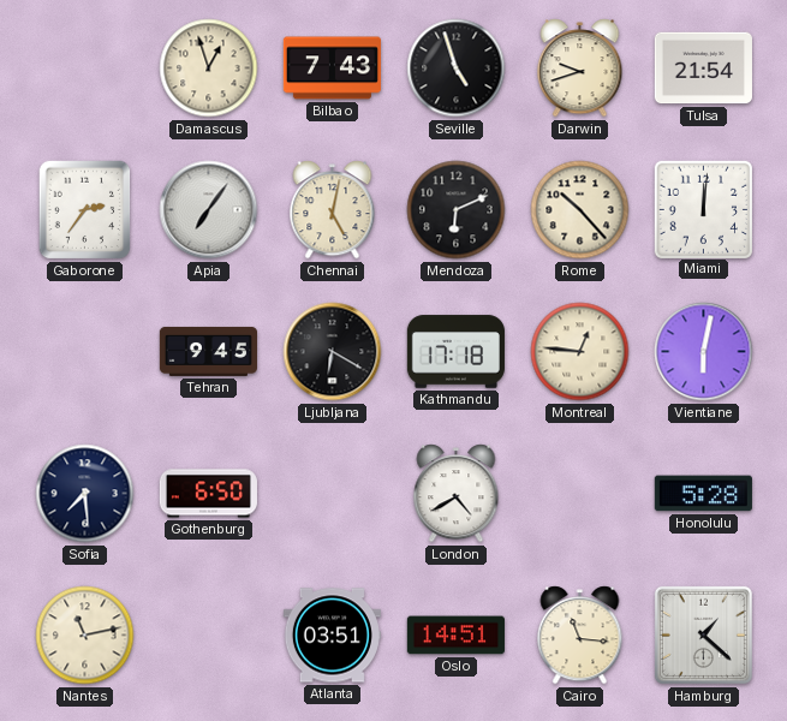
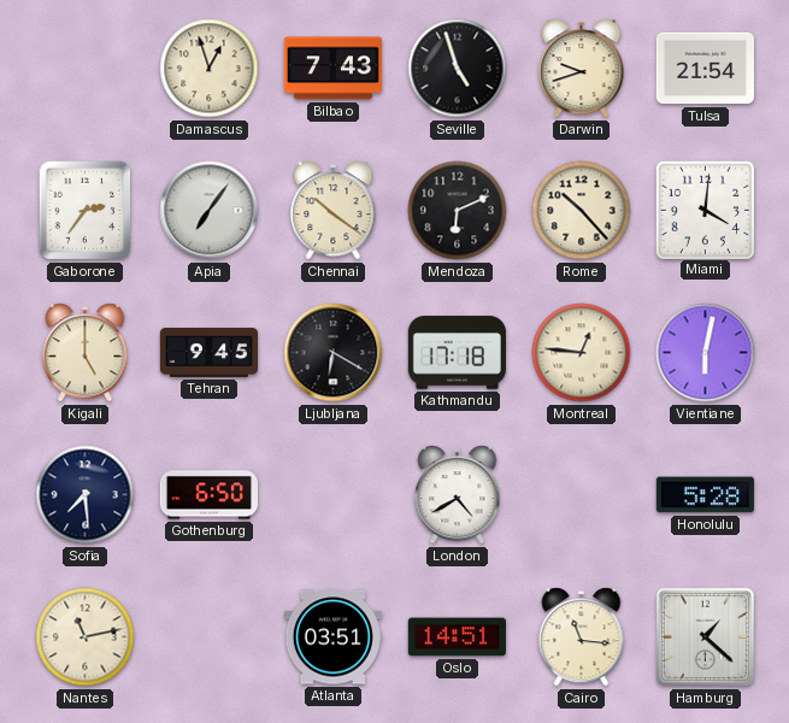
Chennai: 5:02 -> 10:21 (334, 211)
Miami: 12:01 -> 4:01 (705, 210)
Kigali: none -> 5:00 (86, 353)
